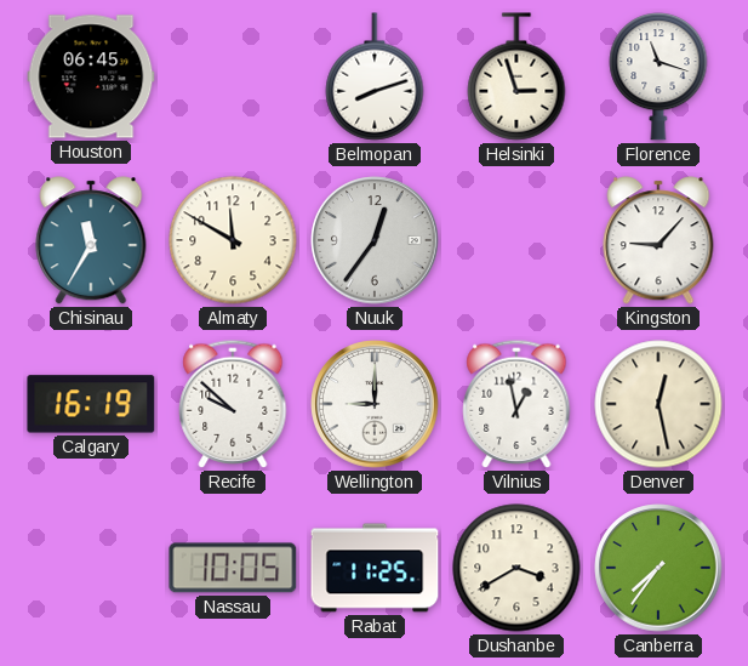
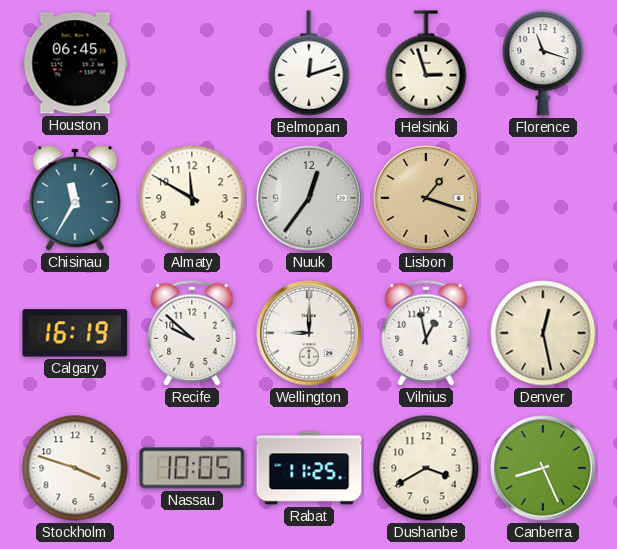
Belmopan: 8:12 -> 12:12 (309, 63)
Lisbon: none -> 1:18 (426, 198)
Kingston: 9:07 -> none (658, 240)
Stockholm: none -> 3:48 (75, 468)
Canberra: 7:36 -> 8:26 (543, 468)
